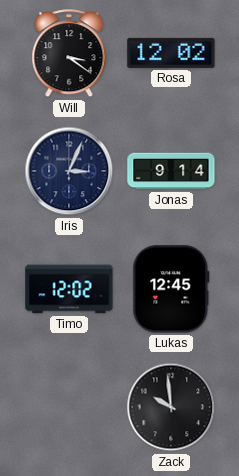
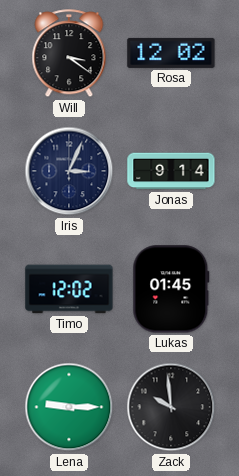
Lukas: 12:45 -> 01:45 (171, 289)
Lena: none -> 9:15 (69, 407)
